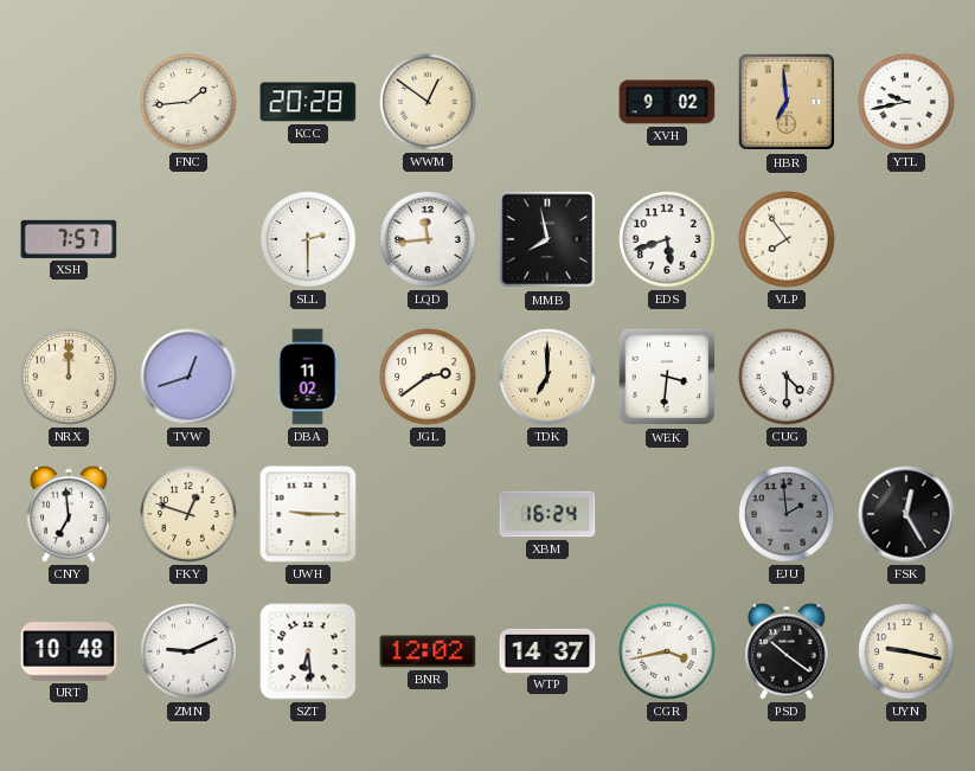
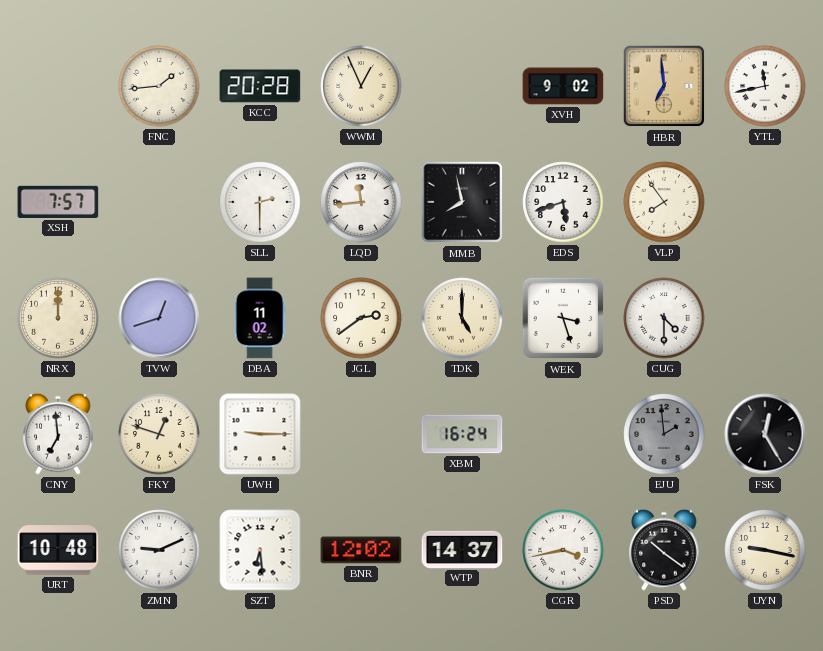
WWM: 12:51 -> 12:56 (361, 86)
YTL: 9:43 -> 11:43 (765, 86)
TDK: 7:00 -> 5:00 (462, 318)
WEK: 3:31 -> 3:27 (563, 318)
